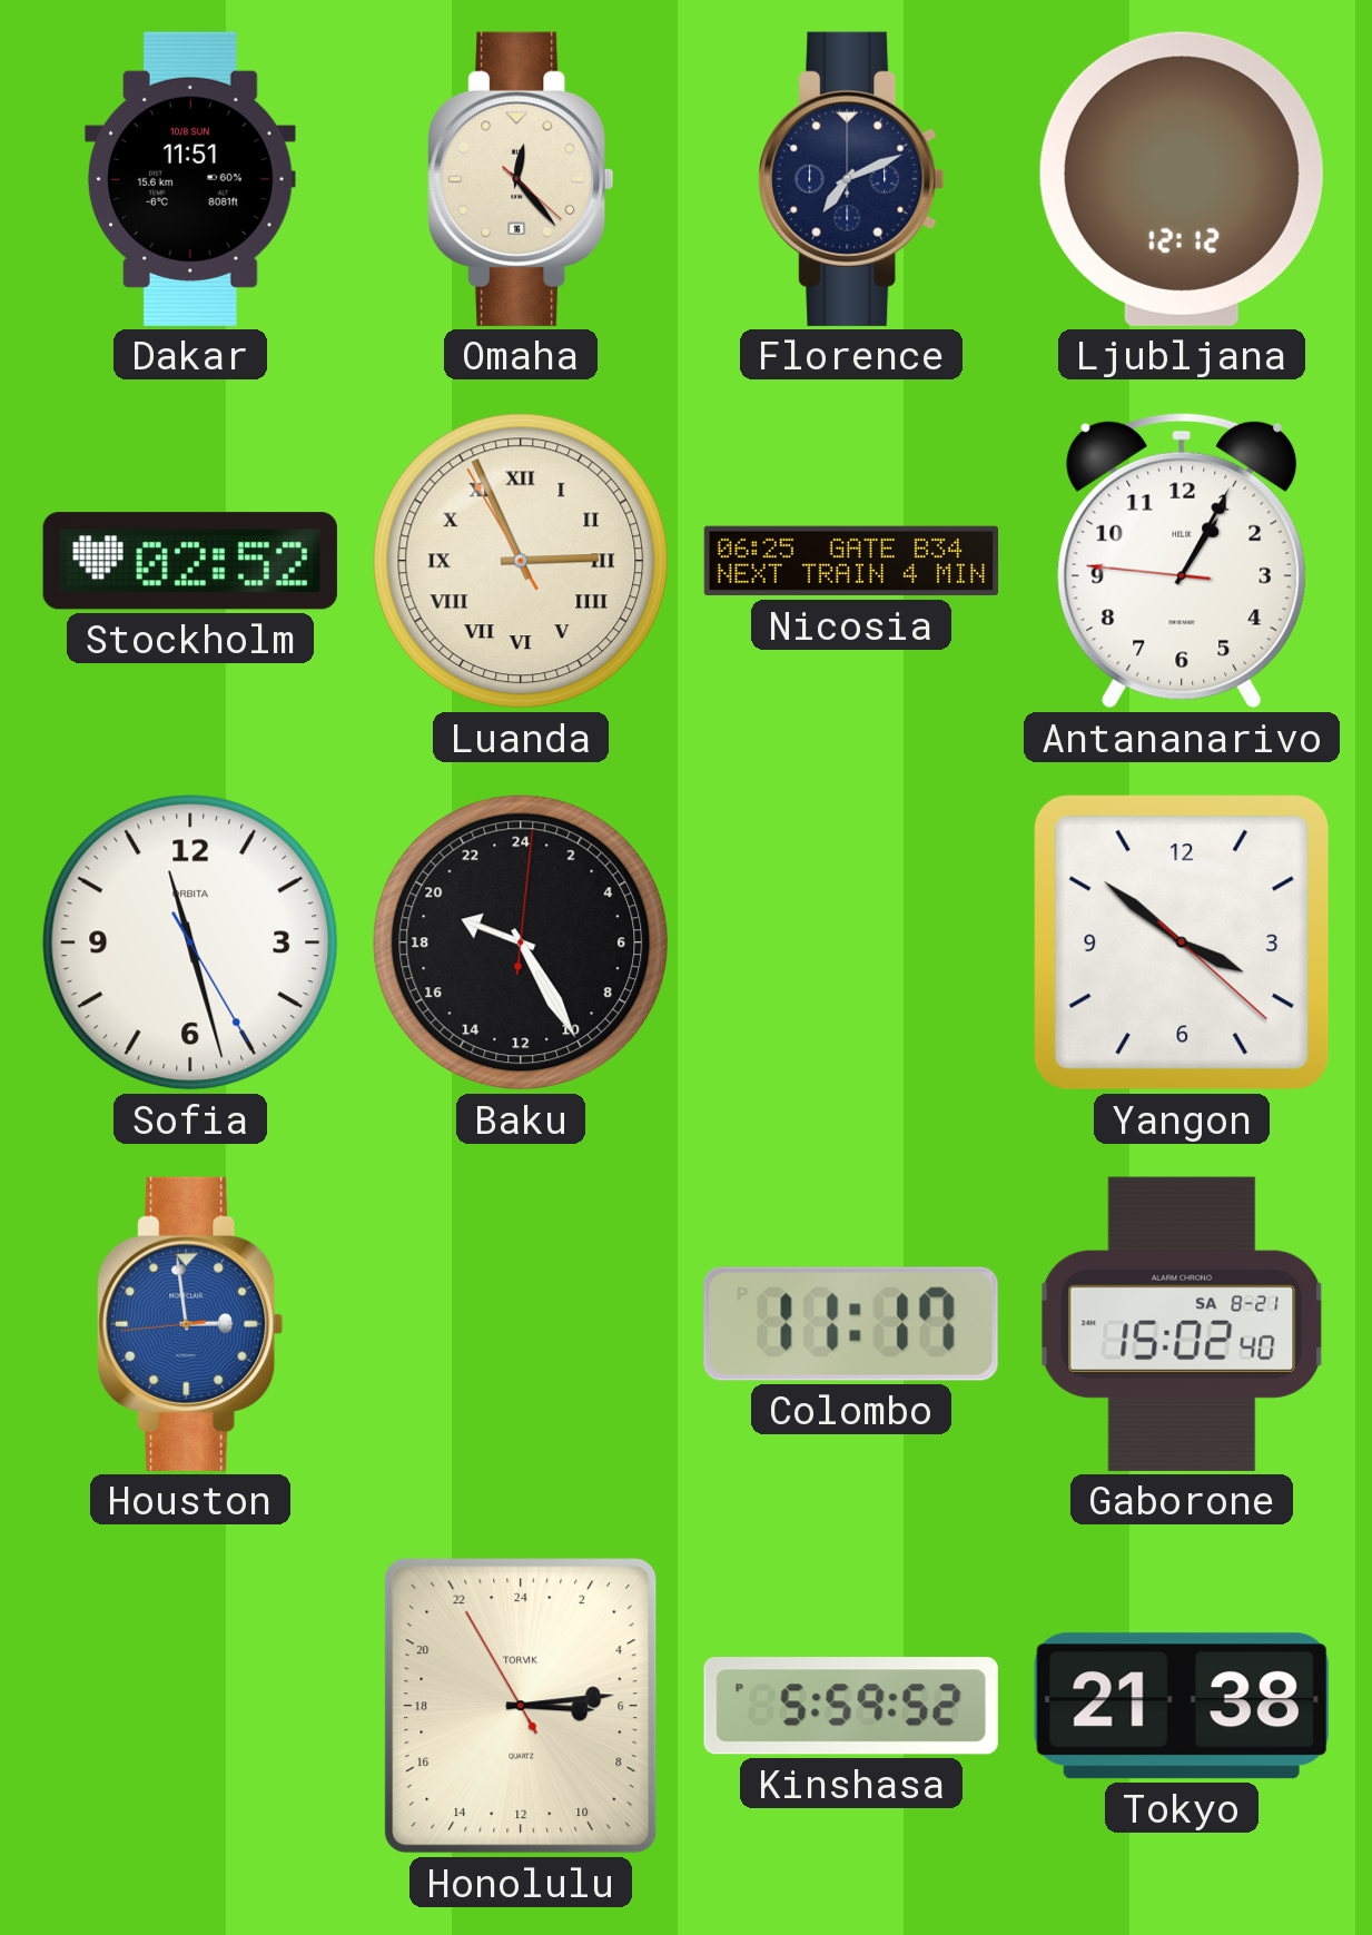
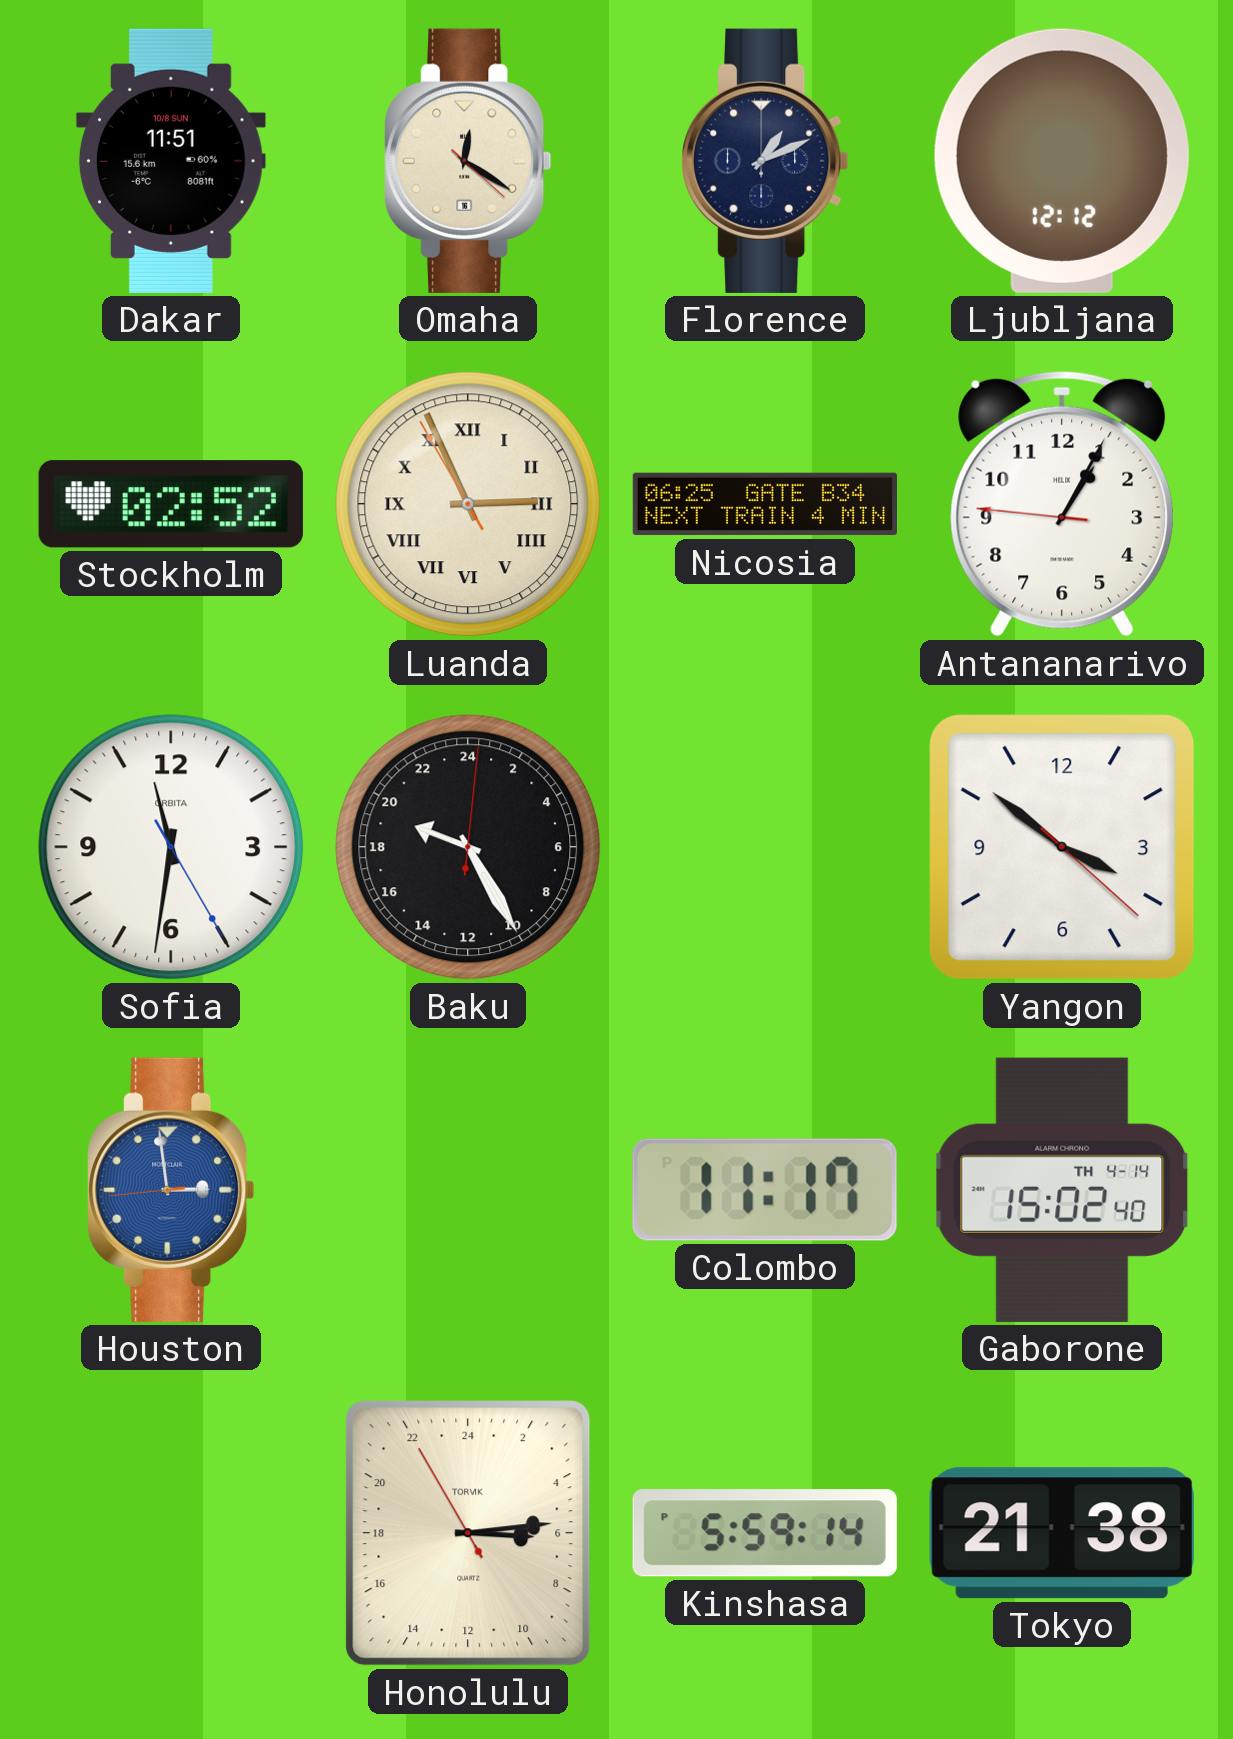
Omaha: 12:23 -> 12:20 (468, 161)
Florence: 7:11 -> 1:11 (765, 161)
Sofia: 11:27 -> 11:31 (171, 847)
Gaborone date: SA 8-21 -> TH 4-14 (1062, 1190)
Kinshasa: 5:59:52 PM -> 5:59:14 PM (765, 1533)
